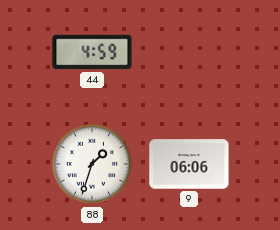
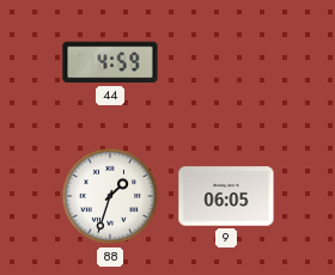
9: 06:06 -> 06:05 (226, 196)
